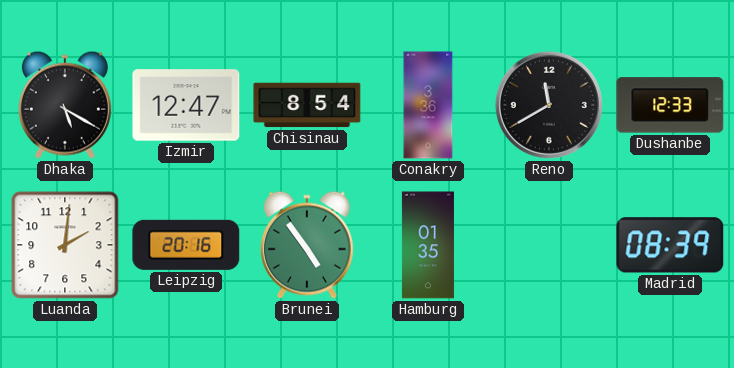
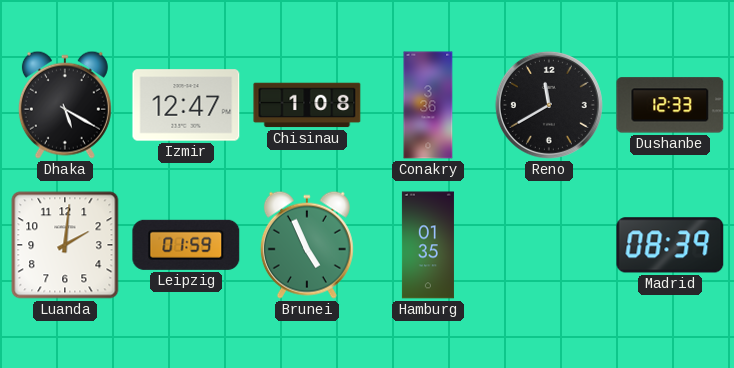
Chisinau: 8:54 -> 1:08 (307, 105)
Leipzig: 20:16 -> 01:59 (186, 245)
Brunei: 4:54 -> 4:56 (307, 245)
